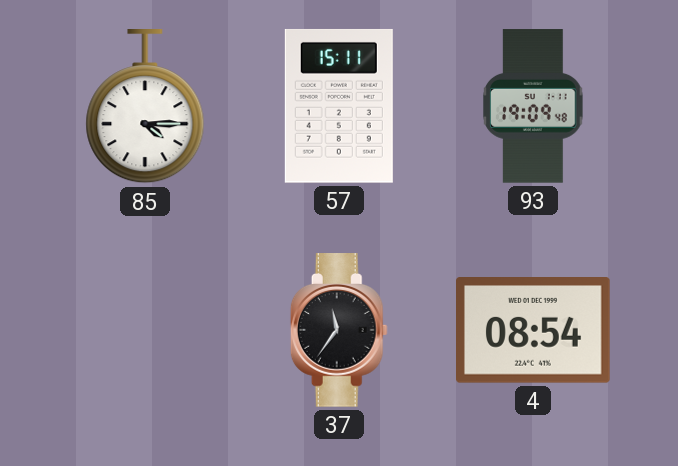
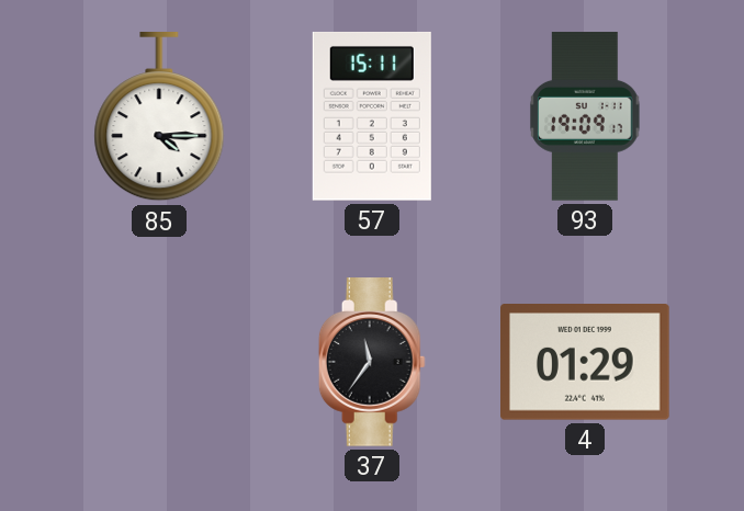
93: 19:09:48 -> 19:09:17 (585, 116)
4: 08:54 -> 01:29 (586, 362)
